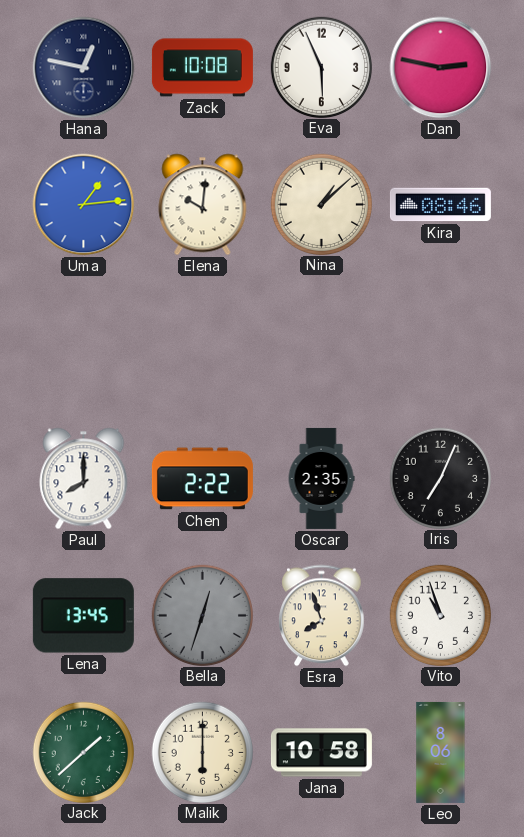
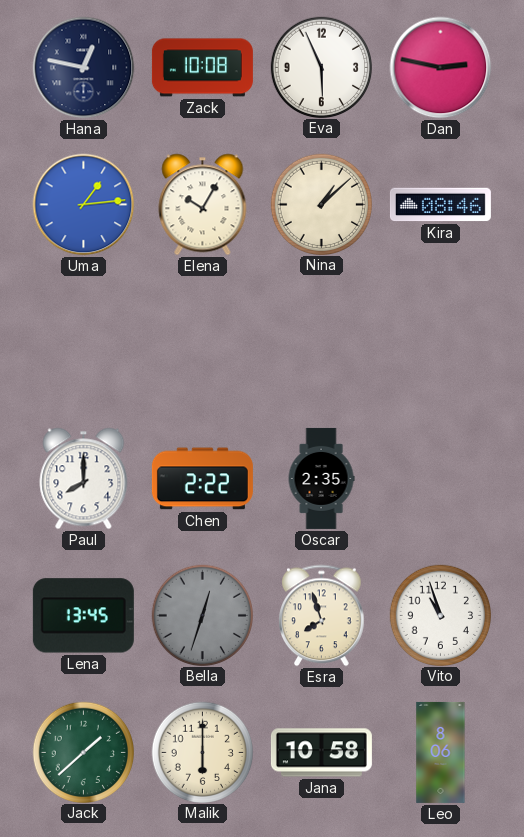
Elena: 10:01 -> 10:05 (203, 205)
Iris: 7:04 -> none (440, 478)
